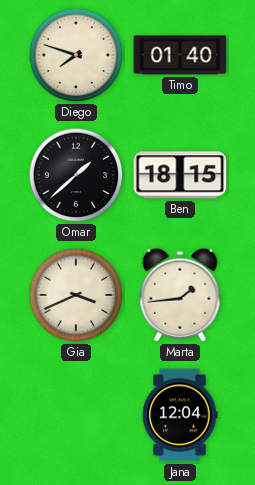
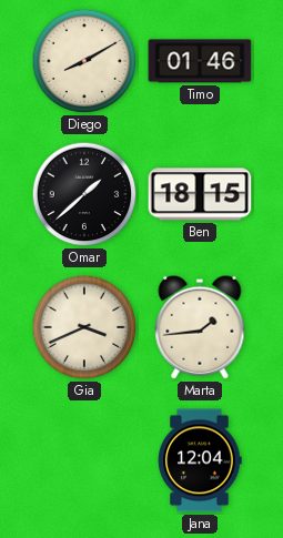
Diego: 7:48 -> 8:10 (84, 61)
Timo: 01:40 -> 01:46 (200, 61)
